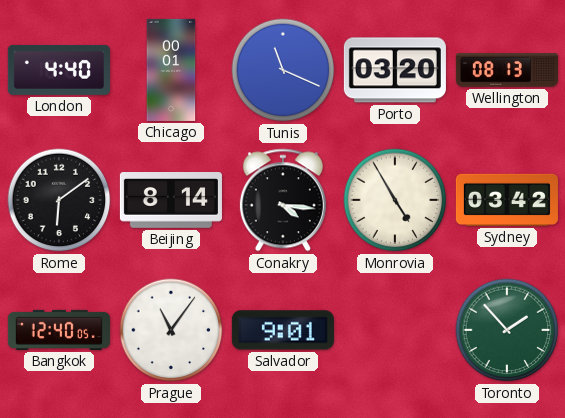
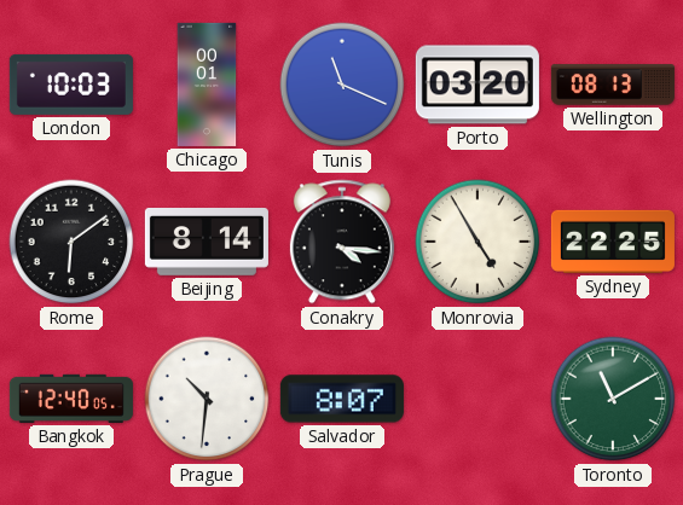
London: 4:40 -> 10:03 (71, 85)
Sydney: 03:42 -> 22:25 (613, 242)
Prague: 11:06 -> 10:31 (207, 399)
Salvador: 9:01 -> 8:07 (342, 399)
Toronto: 1:53 -> 11:10 (613, 399)
